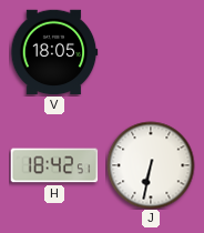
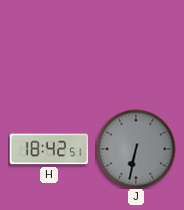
V: 18:05 -> none (54, 52)
J dial: white -> grey (136, 149)
